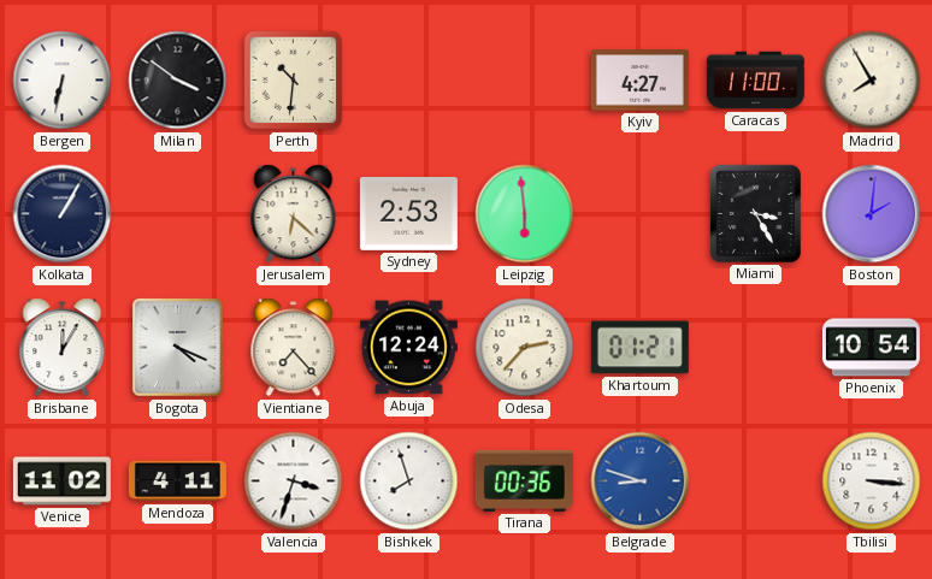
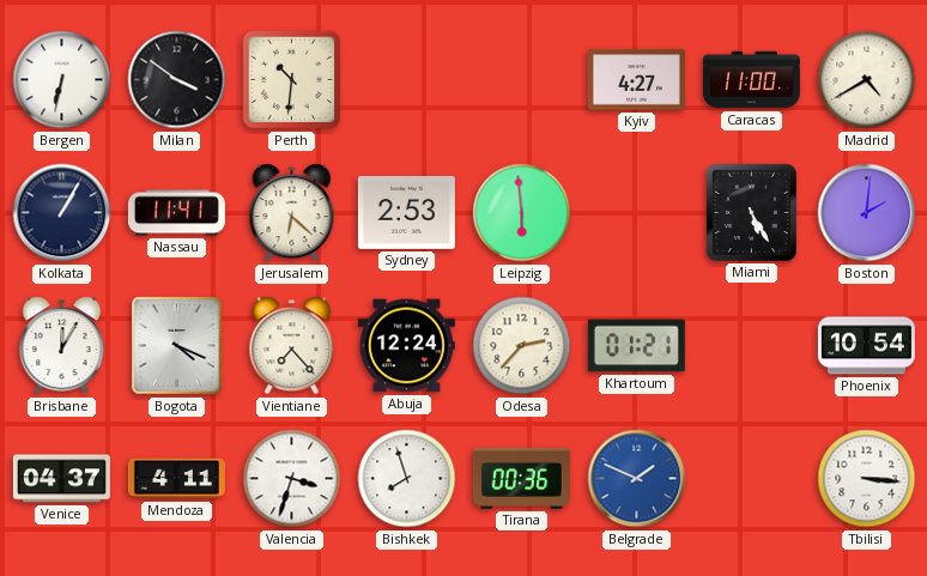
Madrid: 7:55 -> 4:40 (867, 80)
Nassau: none -> 11:41 (176, 213)
Miami: 3:25 -> 5:25 (751, 212)
Venice: 11:02 -> 04:37 (61, 479)
Belgrade: 8:48 -> 1:49 (637, 479)
